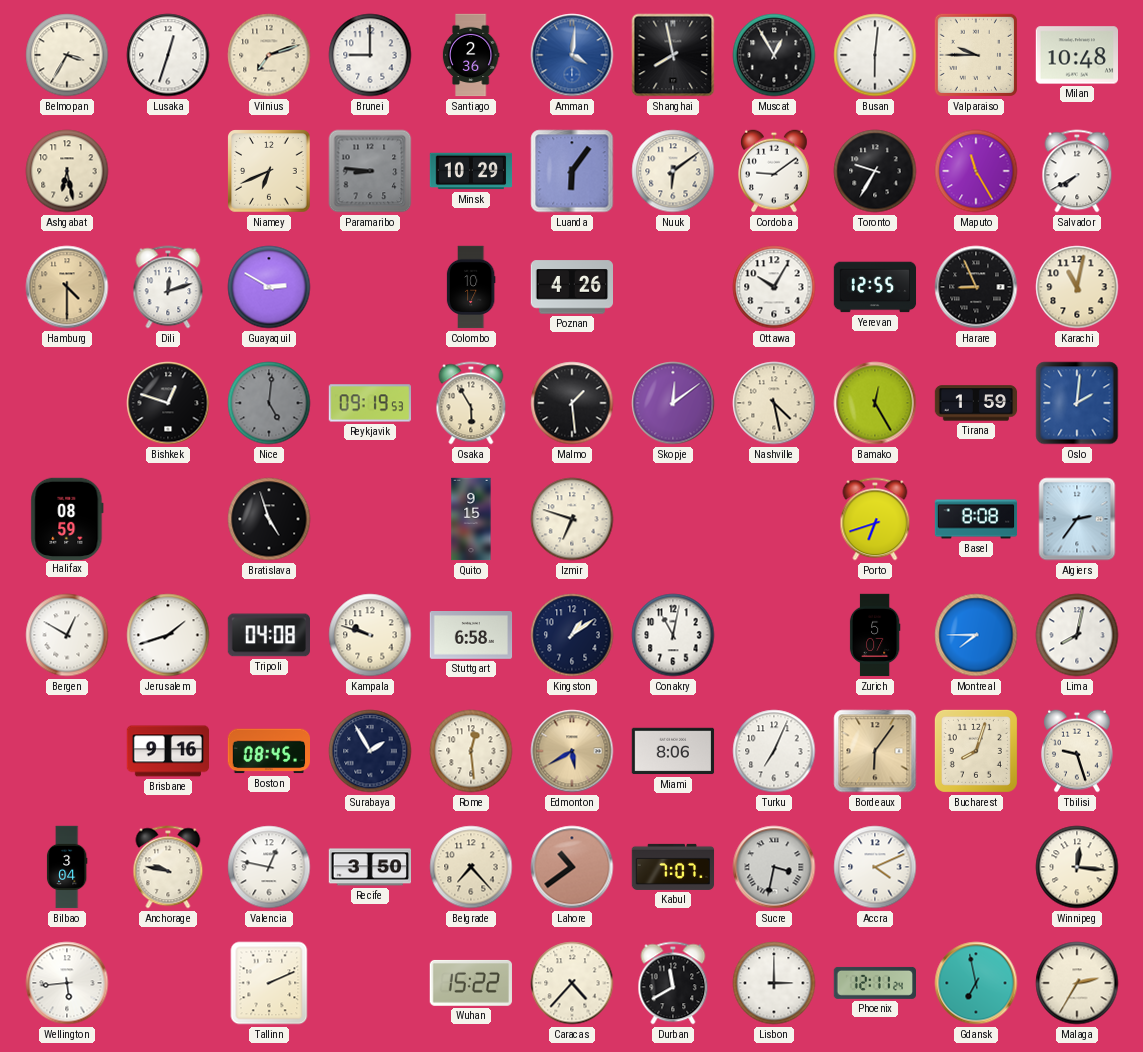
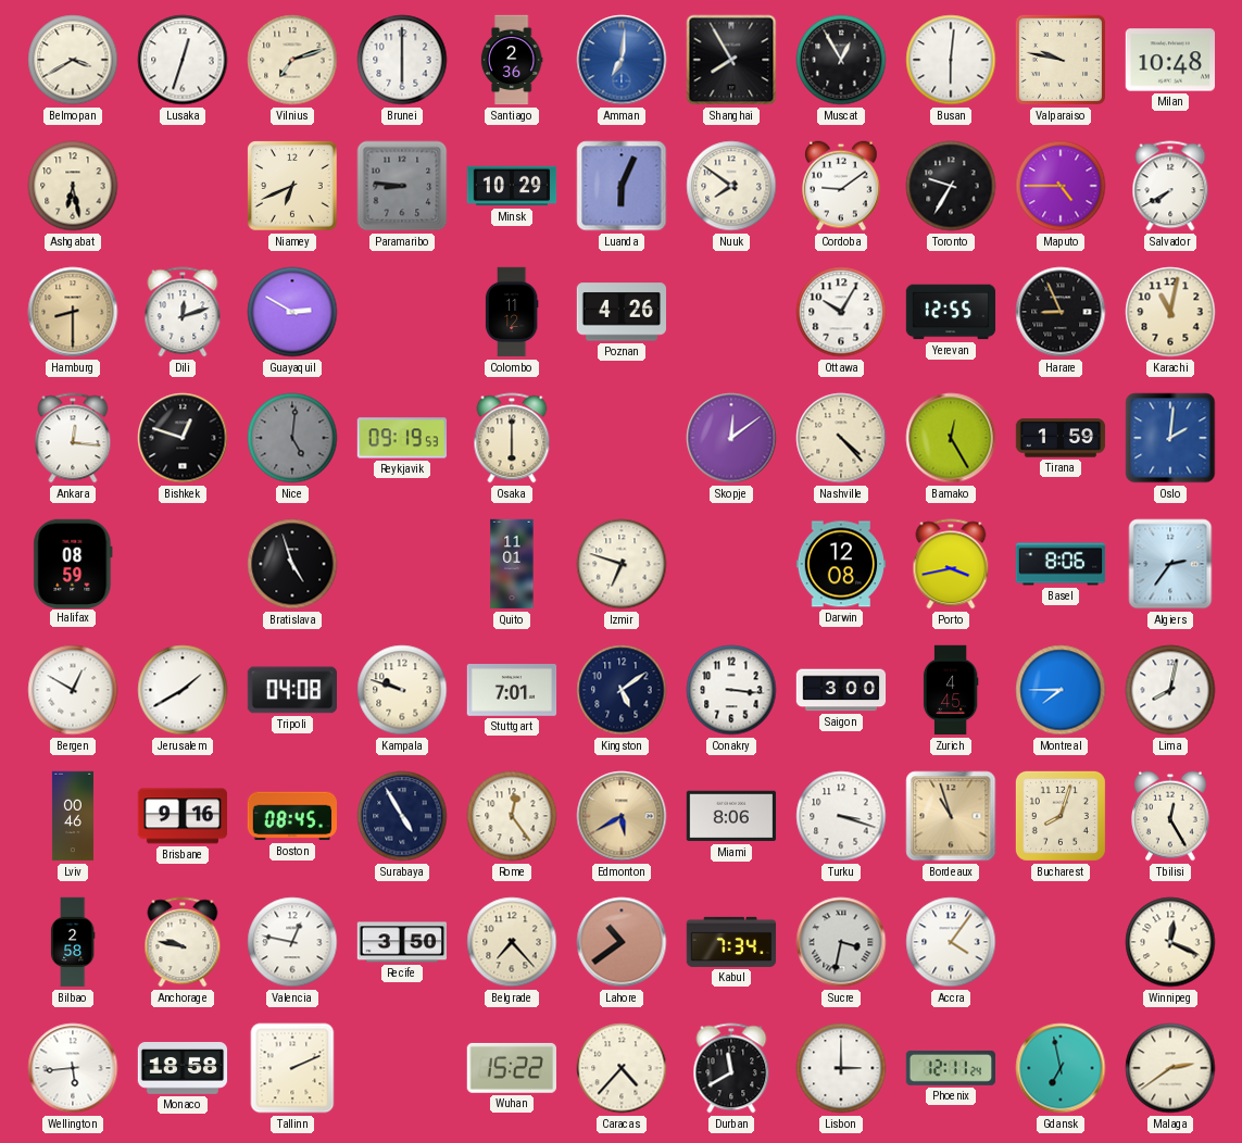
Belmopan: 3:35 -> 3:40 (73, 60)
Brunei: 9:00 -> 6:00 (402, 60)
Amman: 4:01 -> 7:01 (622, 60)
Shanghai: 7:58 -> 7:55 (731, 60)
Valparaiso: 9:45 -> 9:47 (1061, 60)
Luanda: 6:06 -> 6:04 (622, 186)
Nuuk: 6:09 -> 7:51 (731, 186)
Maputo: 11:25 -> 4:45 (1061, 186)
Hamburg: 4:30 -> 8:30 (73, 312)
Colombo: 10:17 -> 11:12 (512, 312)
Ankara: none -> 12:16 (73, 438)
Osaka: 5:55 -> 6:00 (512, 438)
Malmo: 1:29 -> none (572, 403)
Nashville: 4:28 -> 4:23 (841, 438)
Quito: 9:15 -> 11:01 (512, 564)
Darwin: none -> 12:08 (840, 564)
Porto: 6:42 -> 3:43 (951, 564)
Basel: 8:08 -> 8:06 (1061, 564)
Jerusalem: 1:42 -> 1:40 (183, 690)
Stuttgart: 6:58 -> 7:01 (512, 690)
Kingston: 1:09 -> 5:09 (622, 690)
Conakry: 11:02 -> 3:16 (731, 690)
Saigon: none -> 3:00 (841, 690)
Zurich: 5:07 -> 4:45 (951, 690)
Lviv: none -> 00:46 (73, 816)
Surabaya: 1:55 -> 4:55 (402, 816)
Rome: 12:29 -> 12:24 (512, 816)
Turku: 7:04 -> 3:18 (841, 816)
Bordeaux: 6:06 -> 10:57 (951, 816)
Tbilisi: 9:27 -> 12:25 (1171, 816)
Bilbao: 3:04 -> 2:58 (73, 942)
Kabul: 7:07 -> 7:34 (731, 942)
Accra: 4:11 -> 4:06 (951, 942)
Winnipeg: 12:16 -> 12:19 (1170, 942)
Monaco: none -> 18:58 (183, 1069)
Malaga: 2:35 -> 2:39 (1170, 1068)
